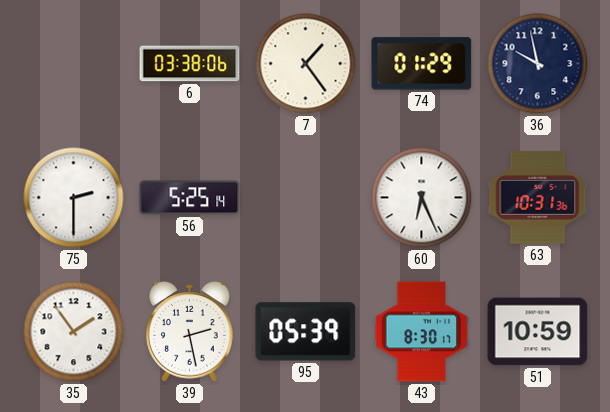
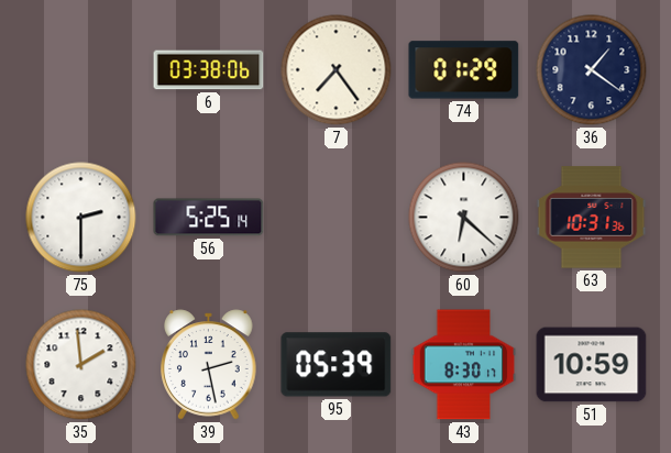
7: 1:24 -> 7:24 (337, 70)
36: 9:58 -> 1:21 (592, 70)
60: 6:26 -> 6:22 (464, 218)
35: 1:54 -> 1:59 (81, 365)
